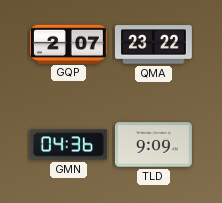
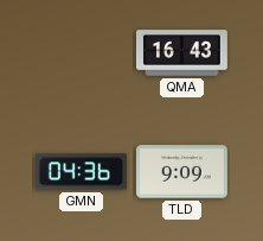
GQP: 2:07 -> none (68, 44)
QMA: 23:22 -> 16:43 (181, 53)
